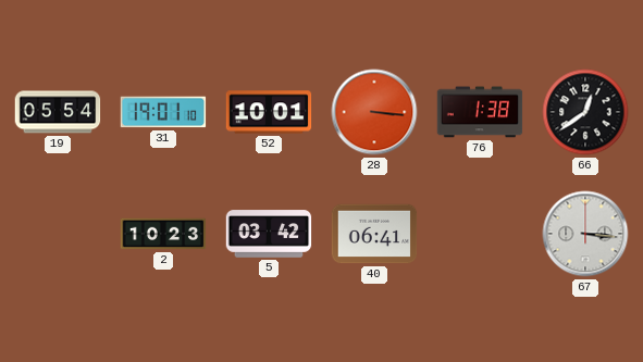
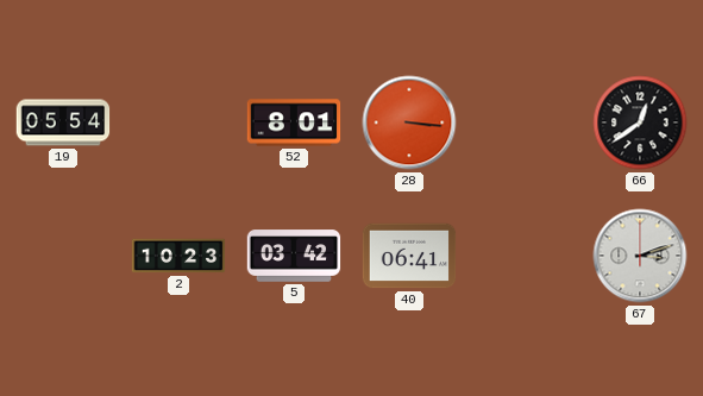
31: 19:01 -> none (163, 112)
52: 10:01 -> 8:01 (294, 122)
76: 1:38 -> none (480, 112)
67: 3:16 -> 3:12 (640, 256)
